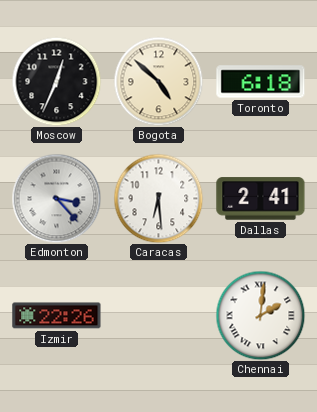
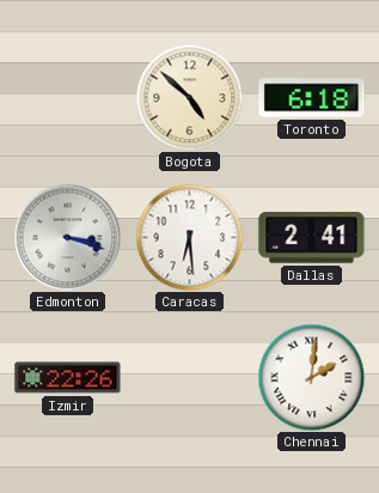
Moscow: 12:34 -> none (56, 81)
Edmonton: 3:23 -> 3:18 (67, 237)
